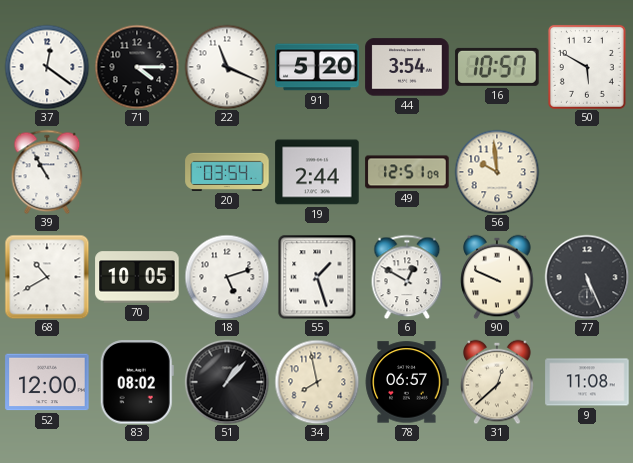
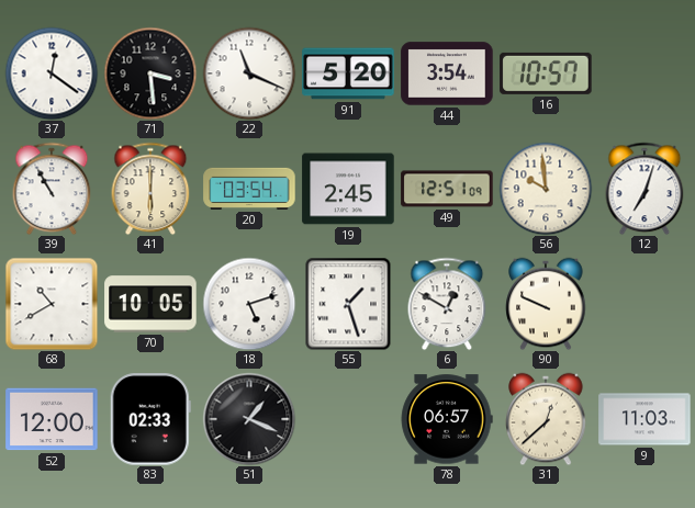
71: 4:15 -> 3:29 (150, 74)
50: 5:50 -> none (587, 67)
41: none -> 6:00 (150, 189)
19: 2:44 -> 2:45 (348, 189)
12: none -> 7:03 (644, 189)
77: 5:26 -> none (587, 277)
83: 08:02 -> 02:33 (150, 419)
51: 1:07 -> 1:19 (249, 419)
34: 7:58 -> none (317, 382)
9: 11:08 -> 11:03 (644, 419)
